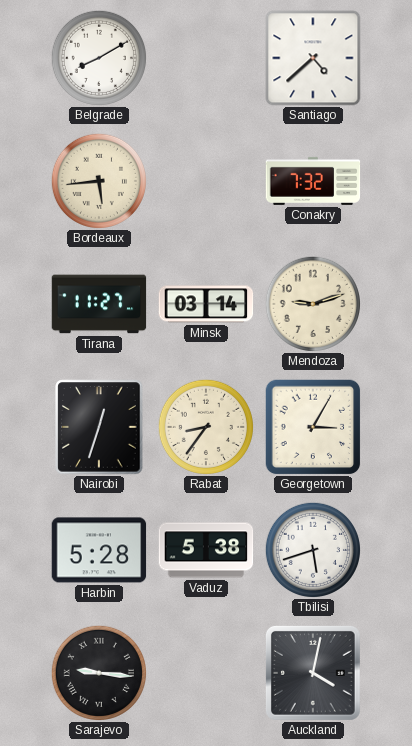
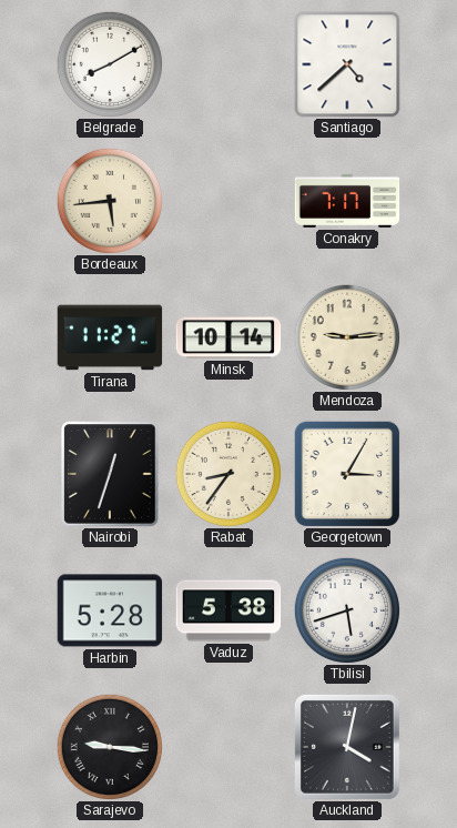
Conakry: 7:32 -> 7:17 (347, 201)
Minsk: 03:14 -> 10:14 (228, 337)
Mendoza: 9:12 -> 9:14 (346, 336)
